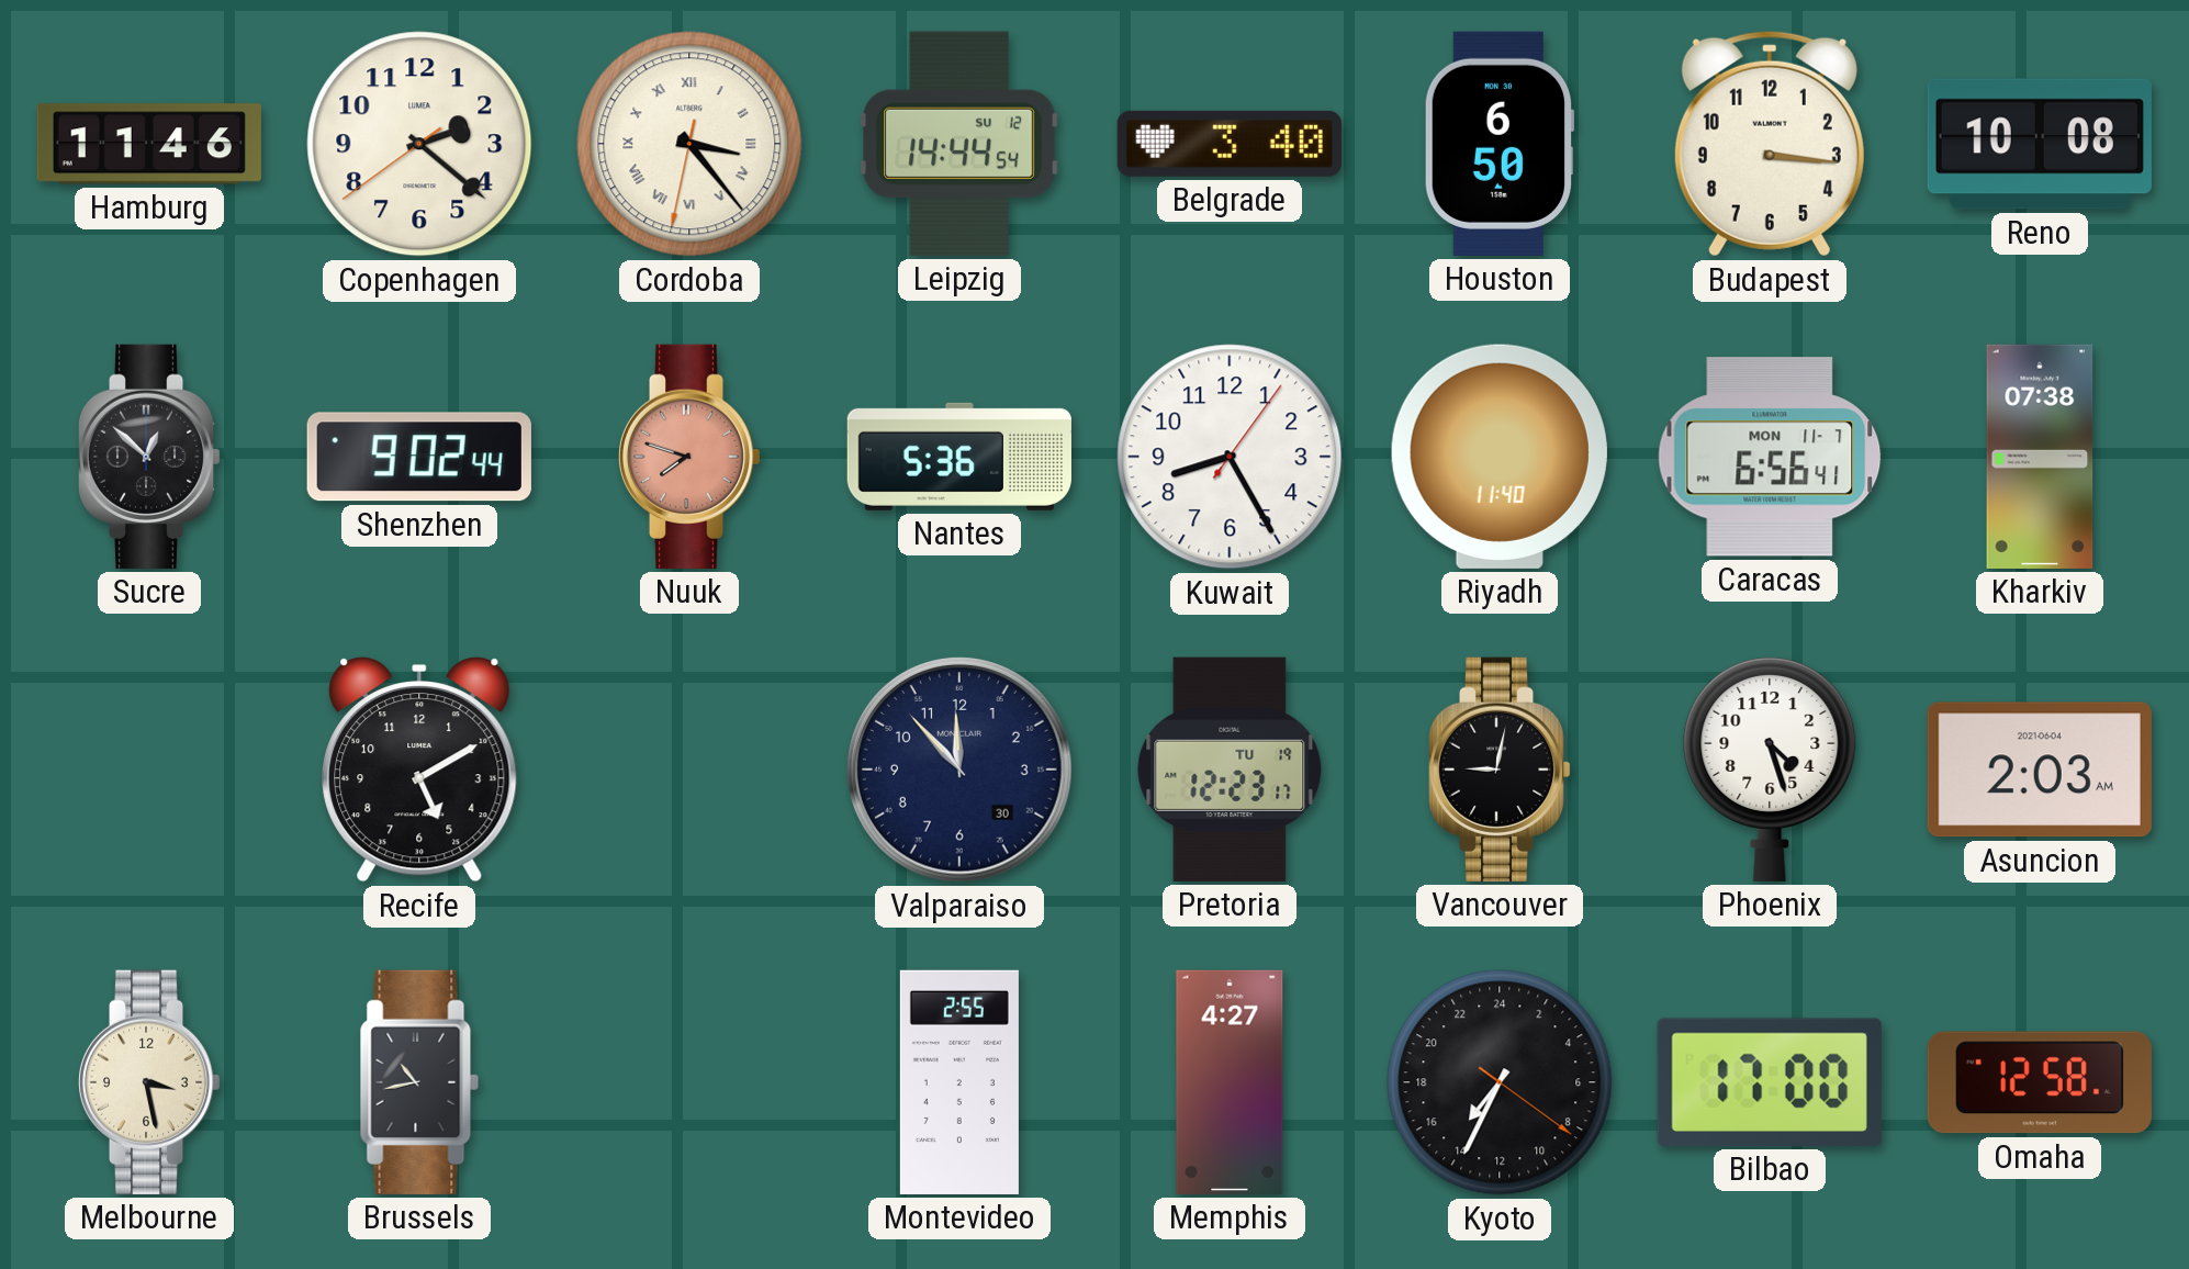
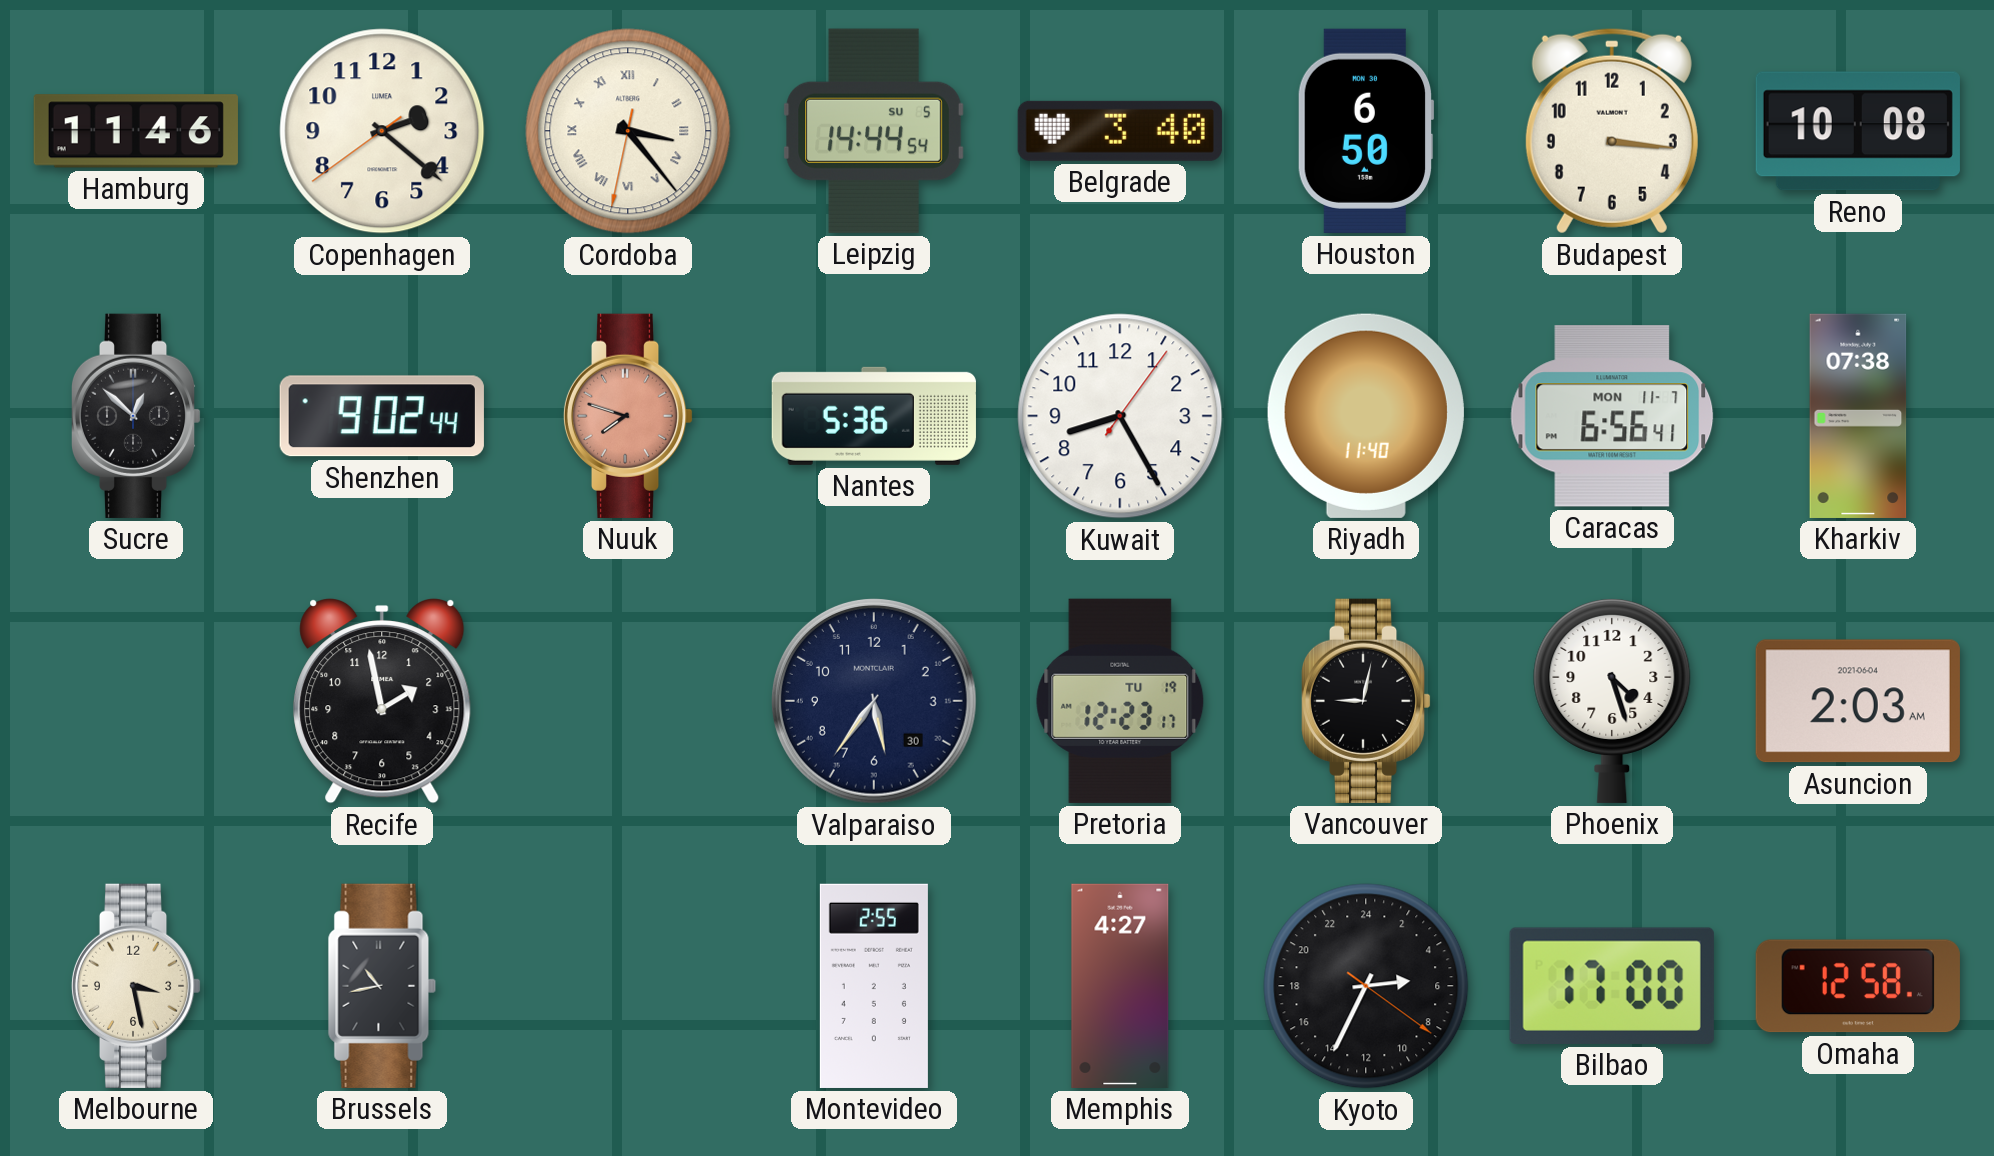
Leipzig date: SU 12 -> SU 5 (874, 131)
Recife: 5:10 -> 1:58 (382, 701)
Valparaiso: 11:53 -> 5:36 (874, 701)
Kyoto: 14:34 -> 5:34 (1366, 986)
